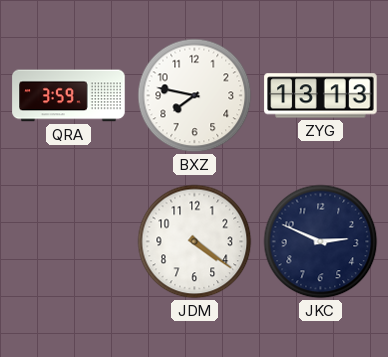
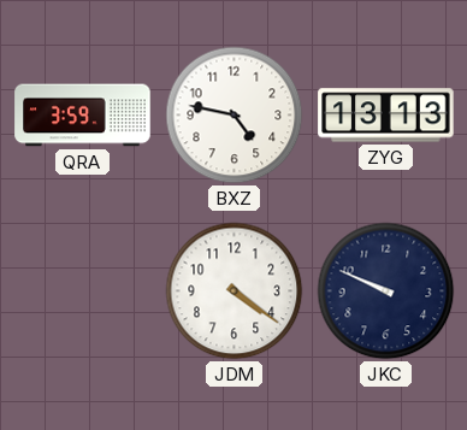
BXZ: 7:47 -> 4:47 (235, 116)
JKC: 2:49 -> 9:49 (386, 291)
